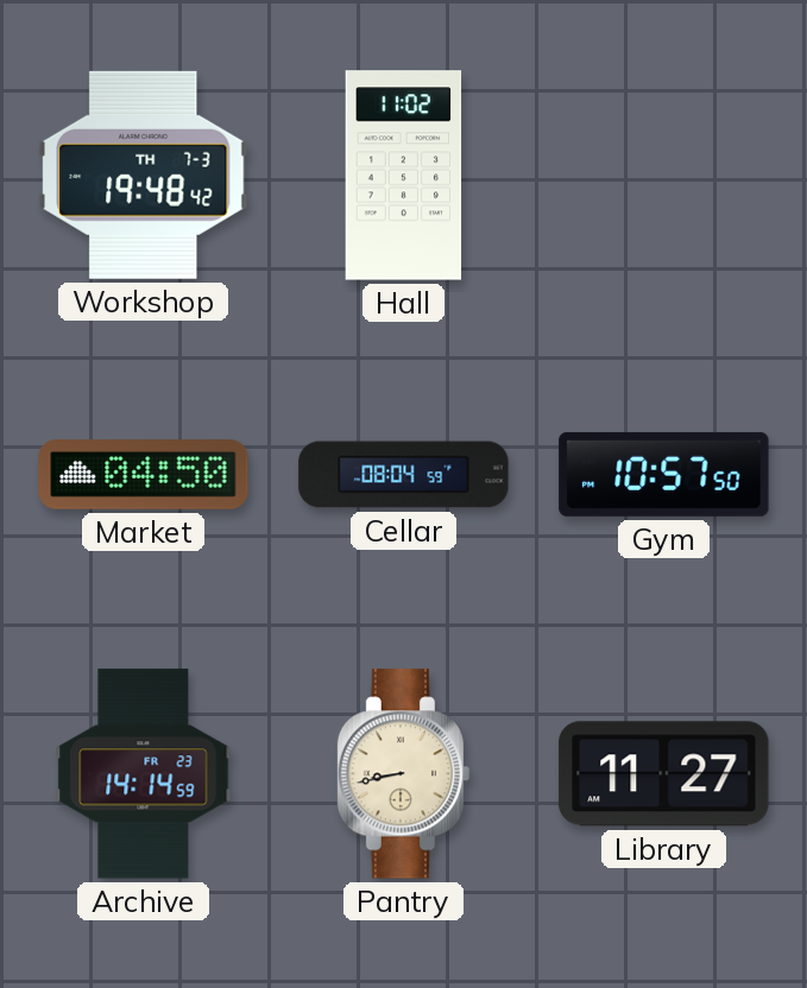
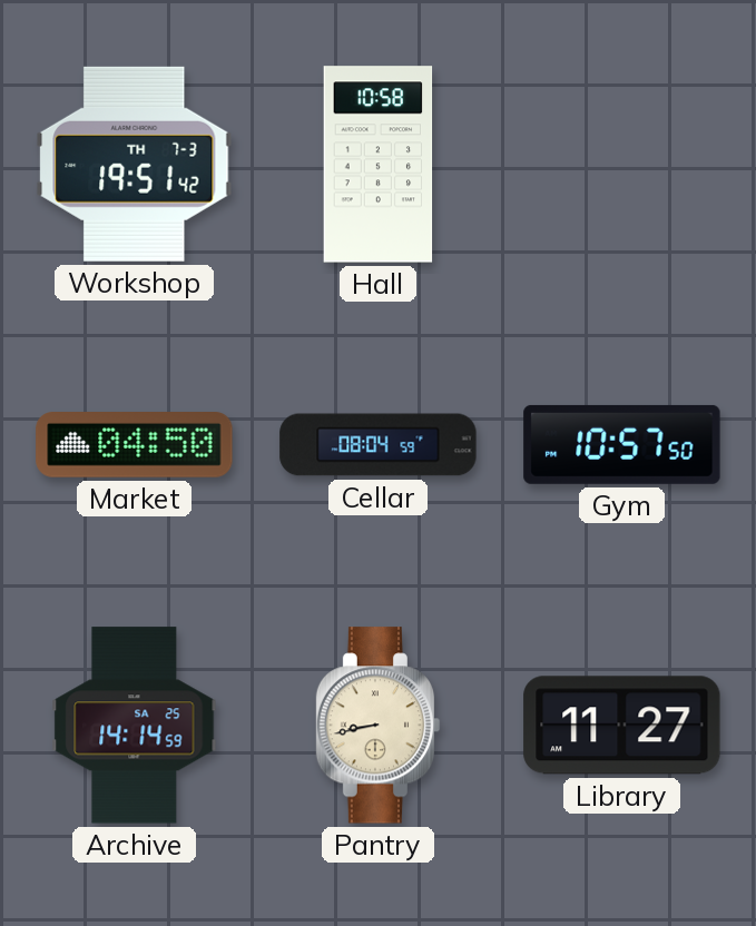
Workshop: 19:48 -> 19:51 (135, 164)
Hall: 11:02 -> 10:58 (379, 165)
Archive date: FR 23 -> SA 25 (135, 726)
